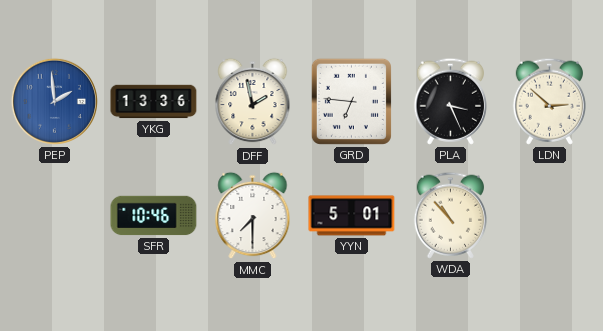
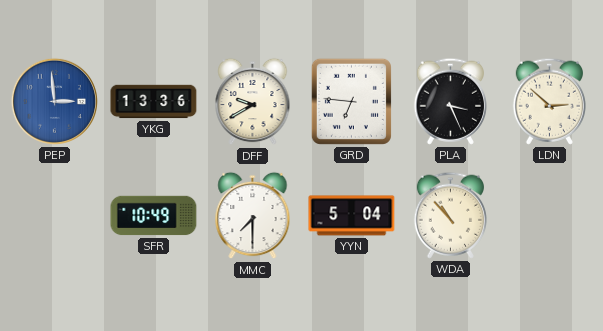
PEP: 1:59 -> 2:59 (54, 101)
DFF: 1:58 -> 9:40 (253, 102)
SFR: 10:46 -> 10:49 (154, 216)
YYN: 5:01 -> 5:04 (352, 216)
